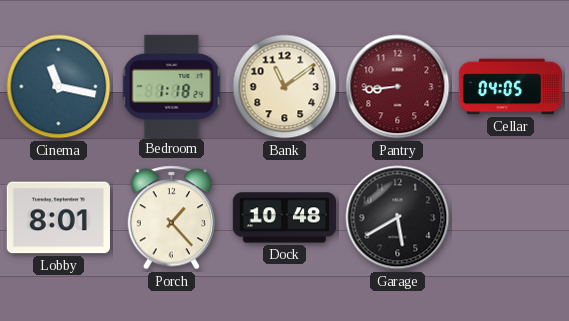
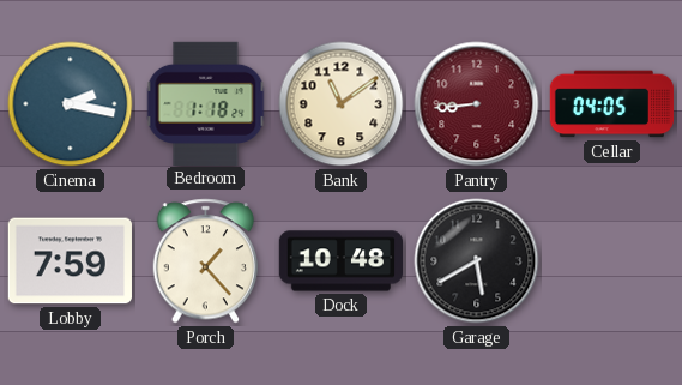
Cinema: 11:17 -> 2:17 (71, 104)
Lobby: 8:01 -> 7:59 (70, 261)
